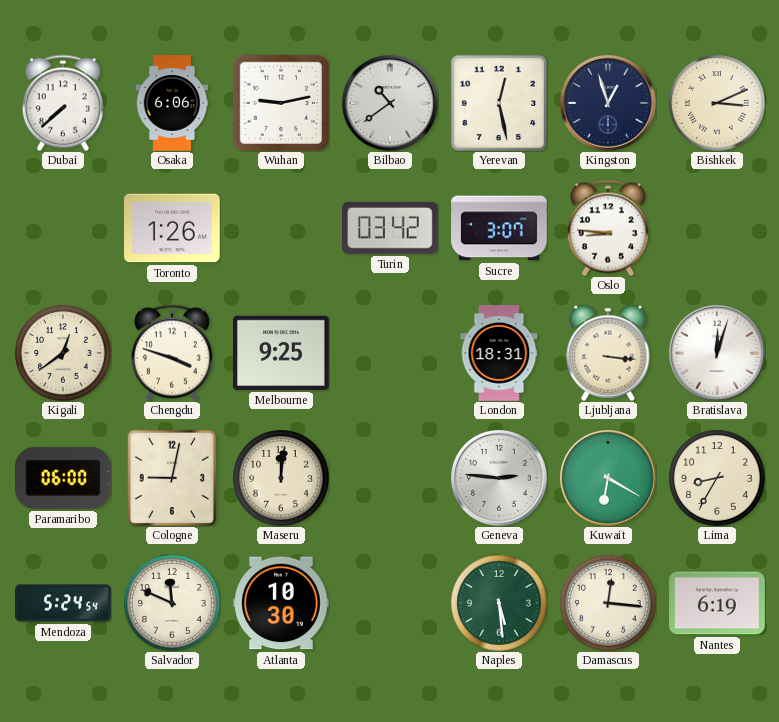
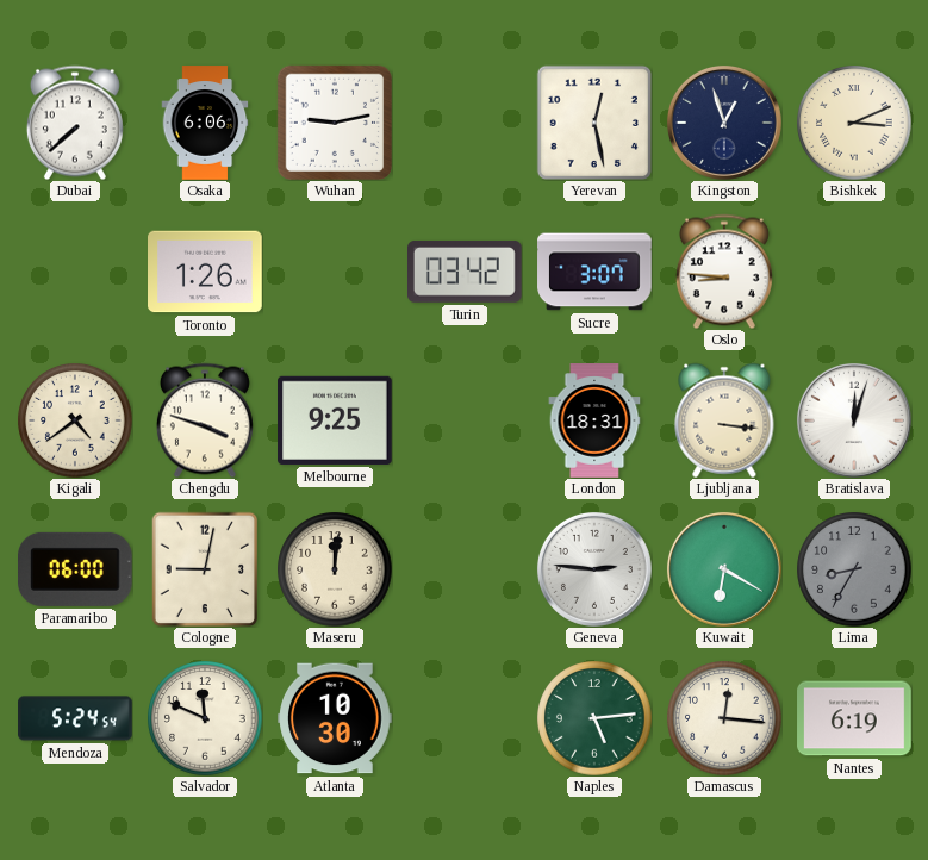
Bilbao: 10:39 -> none (390, 103)
Kigali: 12:39 -> 4:39 (75, 420)
Lima dial: cream -> grey (854, 569)
Naples: 5:29 -> 5:14 (594, 718)
